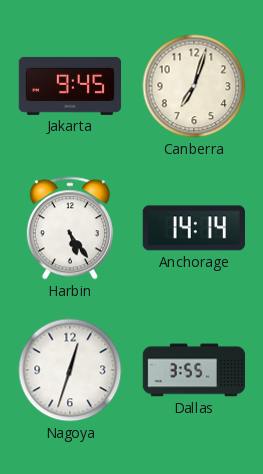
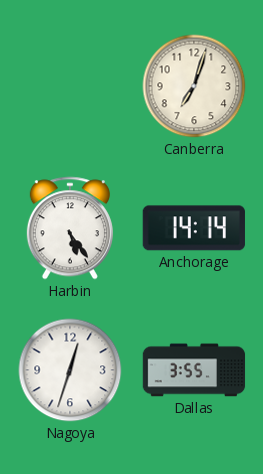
Jakarta: 9:45 -> none (70, 86)
